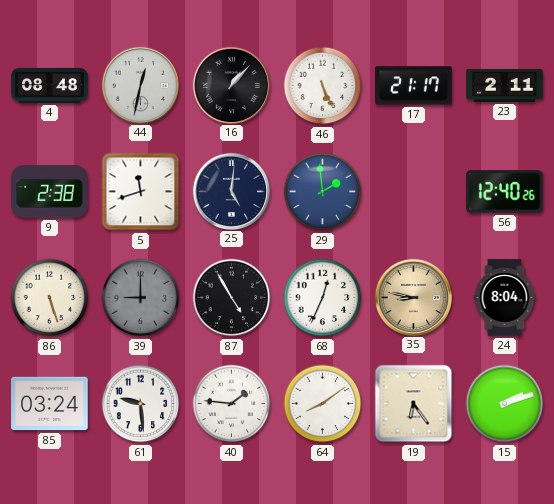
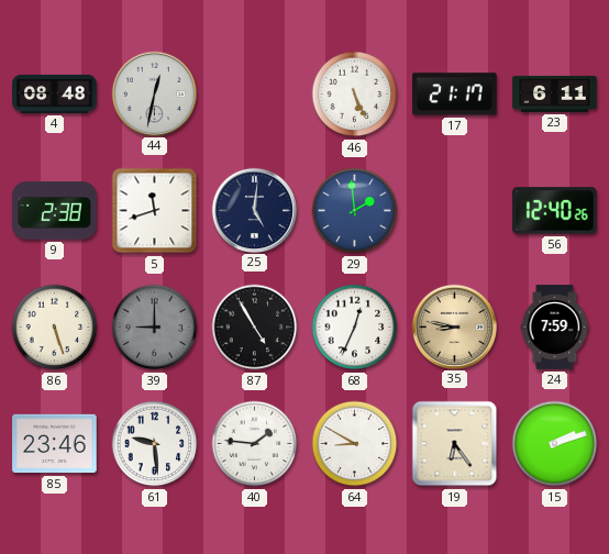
16: 1:07 -> none (231, 85)
23: 2:11 -> 6:11 (555, 93)
24: 8:04 -> 7:59 (555, 328)
85: 03:24 -> 23:46 (55, 444)
64: 8:09 -> 8:50 (355, 444)
